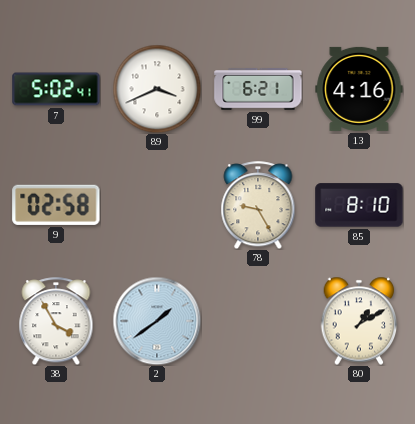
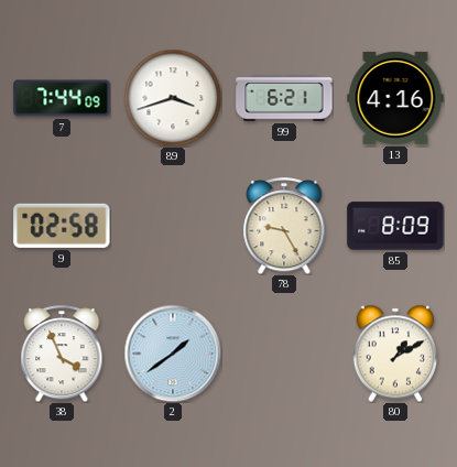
7: 5:02 -> 7:44 (62, 98)
89: 3:41 -> 3:42 (173, 98)
85: 8:10 -> 8:09 (395, 226)
38: 3:55 -> 3:56 (62, 354)
